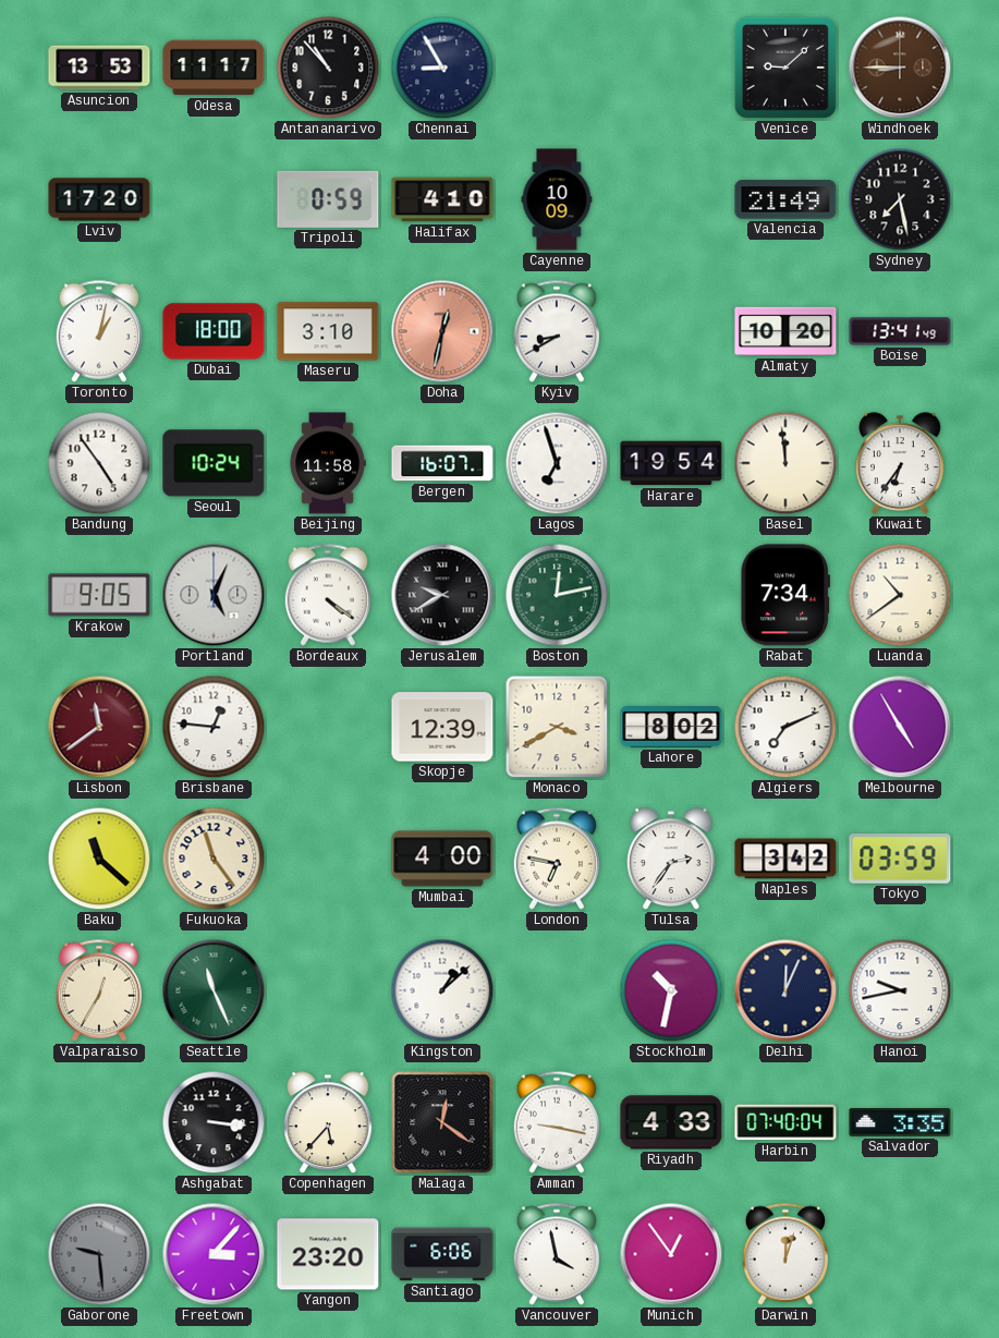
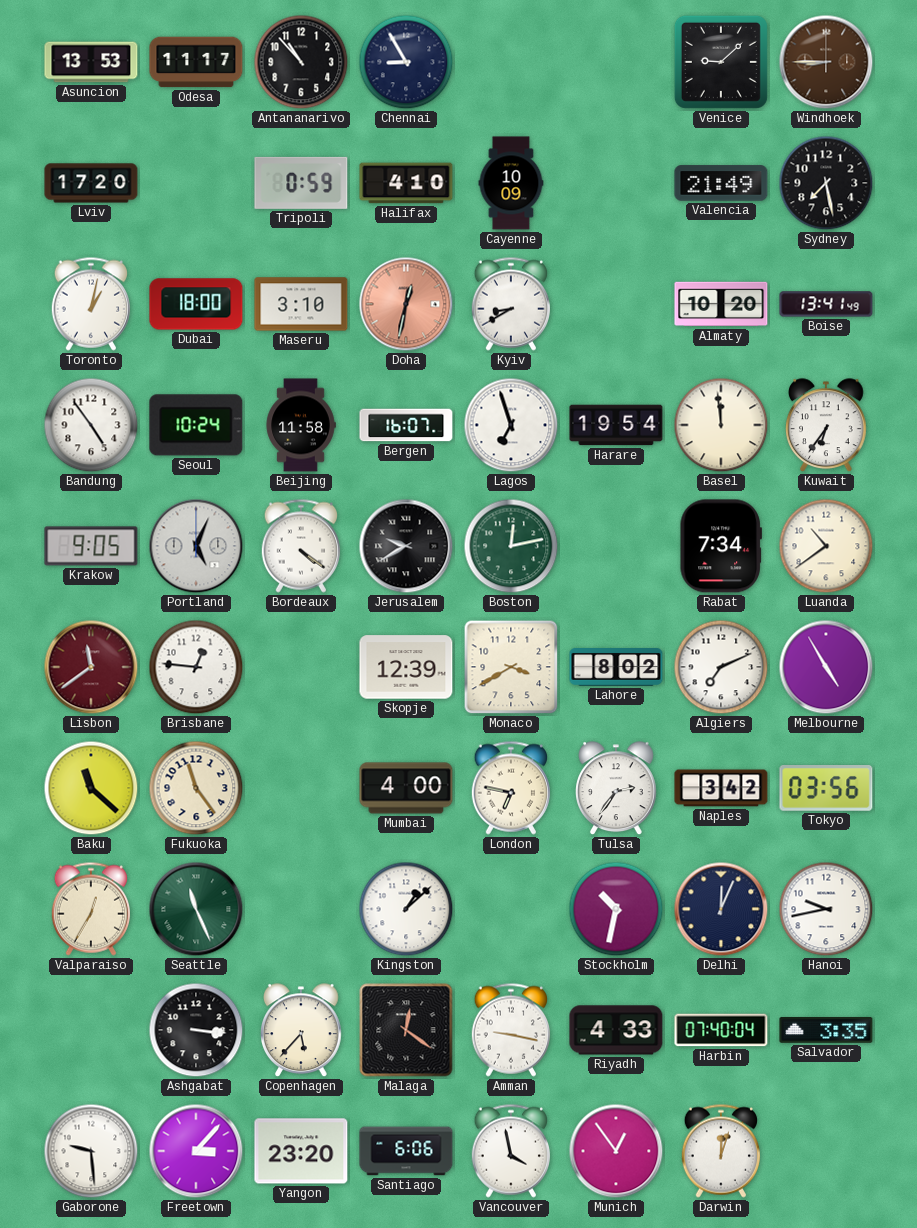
Tokyo: 03:59 -> 03:56 (826, 788)
Gaborone dial: grey -> white (91, 1151)
